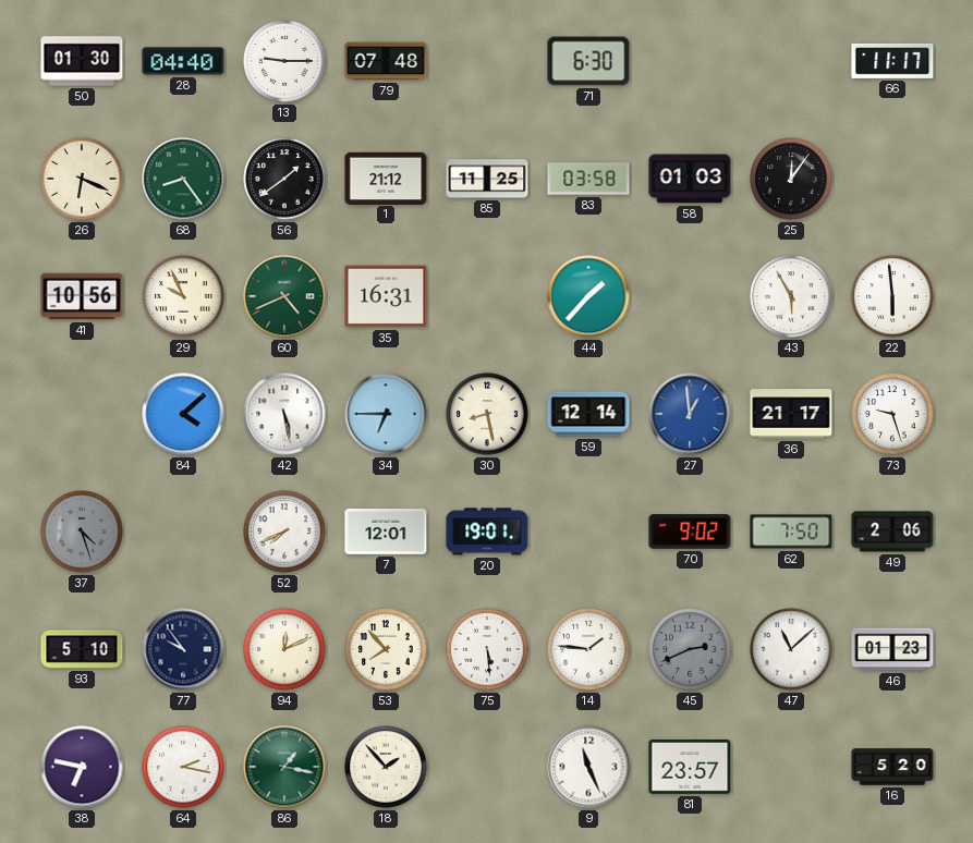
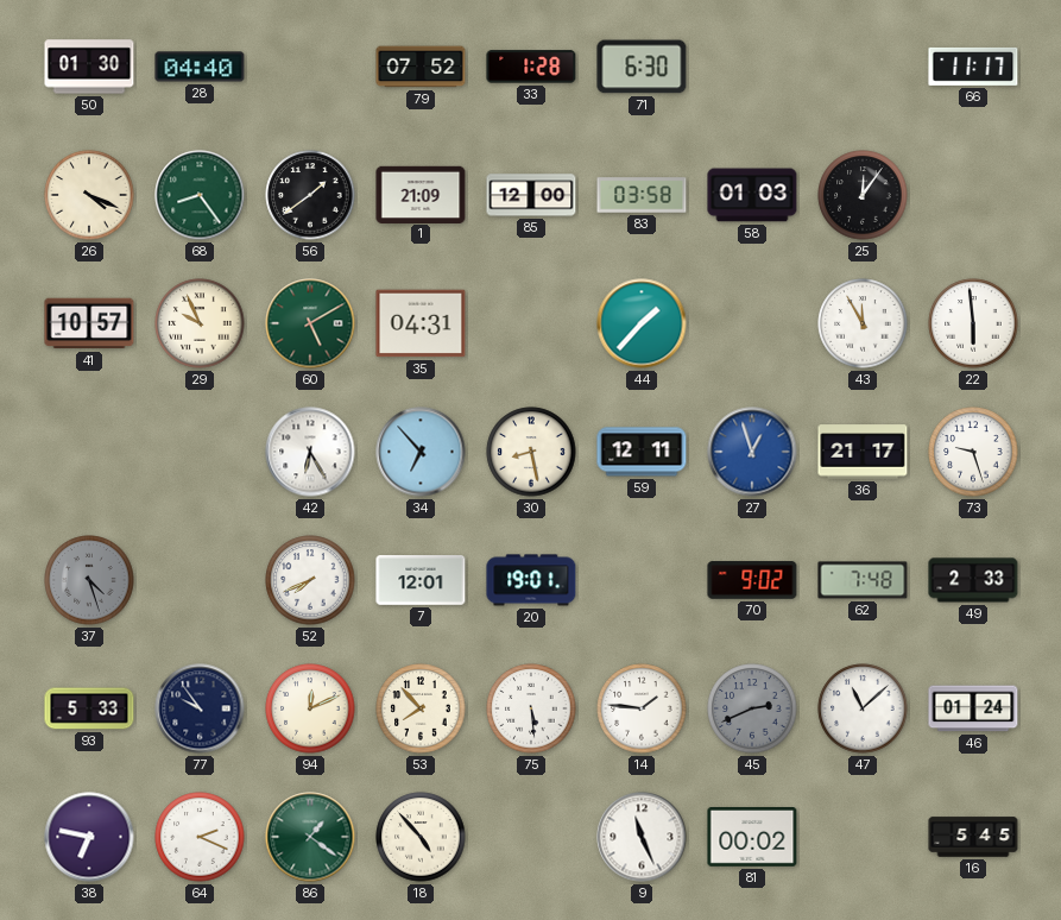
13: 9:15 -> none (284, 61)
79: 07:48 -> 07:52 (421, 67)
33: none -> 1:28 (531, 67)
26: 6:19 -> 4:19 (89, 195)
1: 21:12 -> 21:09 (421, 194)
85: 11:25 -> 12:00 (531, 195)
41: 10:56 -> 10:57 (89, 323)
60: 4:41 -> 5:10 (310, 323)
35: 16:31 -> 04:31 (421, 323)
43: 5:55 -> 11:55 (863, 323)
84: 4:08 -> none (183, 414)
42: 5:28 -> 6:25 (310, 452)
34: 6:45 -> 6:53 (421, 452)
59: 12:14 -> 12:11 (642, 452)
27: 12:59 -> 12:57 (752, 452)
62: 7:50 -> 7:48 (863, 580)
49: 2:06 -> 2:33 (973, 580)
93: 5:10 -> 5:33 (89, 708)
46: 01:23 -> 01:24 (973, 708)
64: 2:17 -> 2:19 (200, 837)
86: 1:17 -> 1:21 (310, 837)
18: 1:53 -> 4:53 (421, 837)
81: 23:57 -> 00:02 (752, 838)
16: 5:20 -> 5:45 (973, 837)
